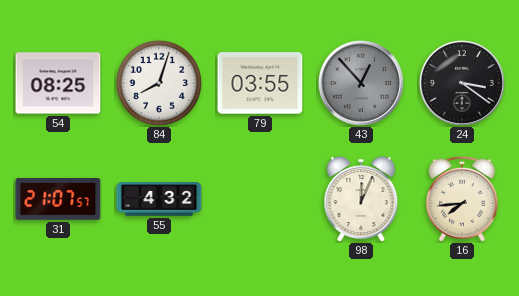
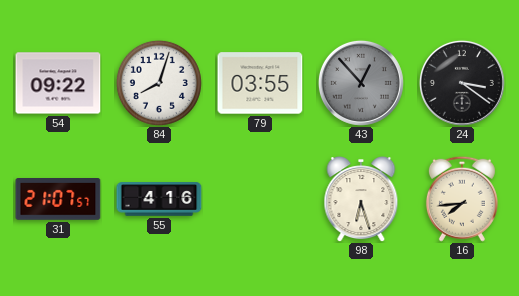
54: 08:25 -> 09:22 (58, 83)
55: 4:32 -> 4:16 (159, 199)
98: 12:04 -> 6:27 (361, 199)
